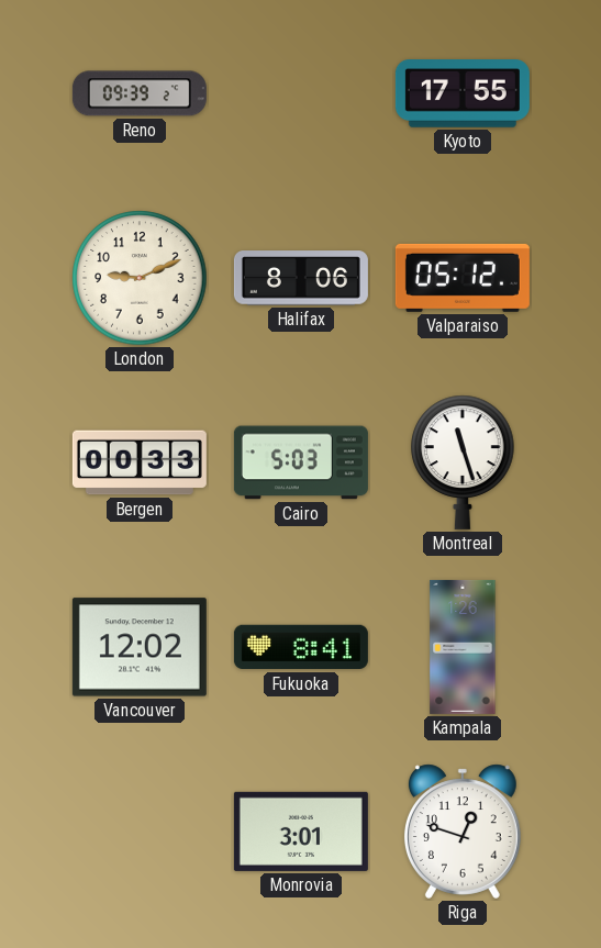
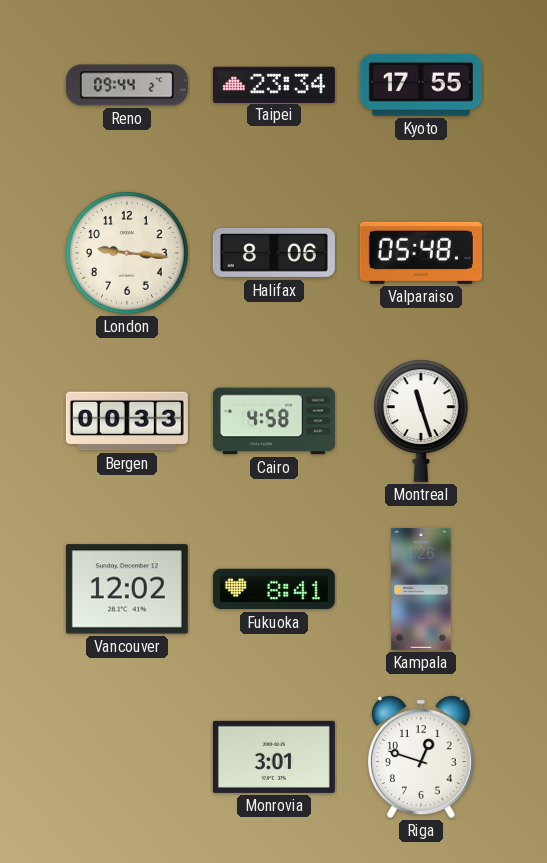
Reno: 09:39 -> 09:44 (127, 85)
Taipei: none -> 23:34 (274, 84)
London: 9:11 -> 9:16 (127, 253)
Valparaiso: 05:12 -> 05:48 (421, 253)
Cairo: 5:03 -> 4:58 (274, 421)
